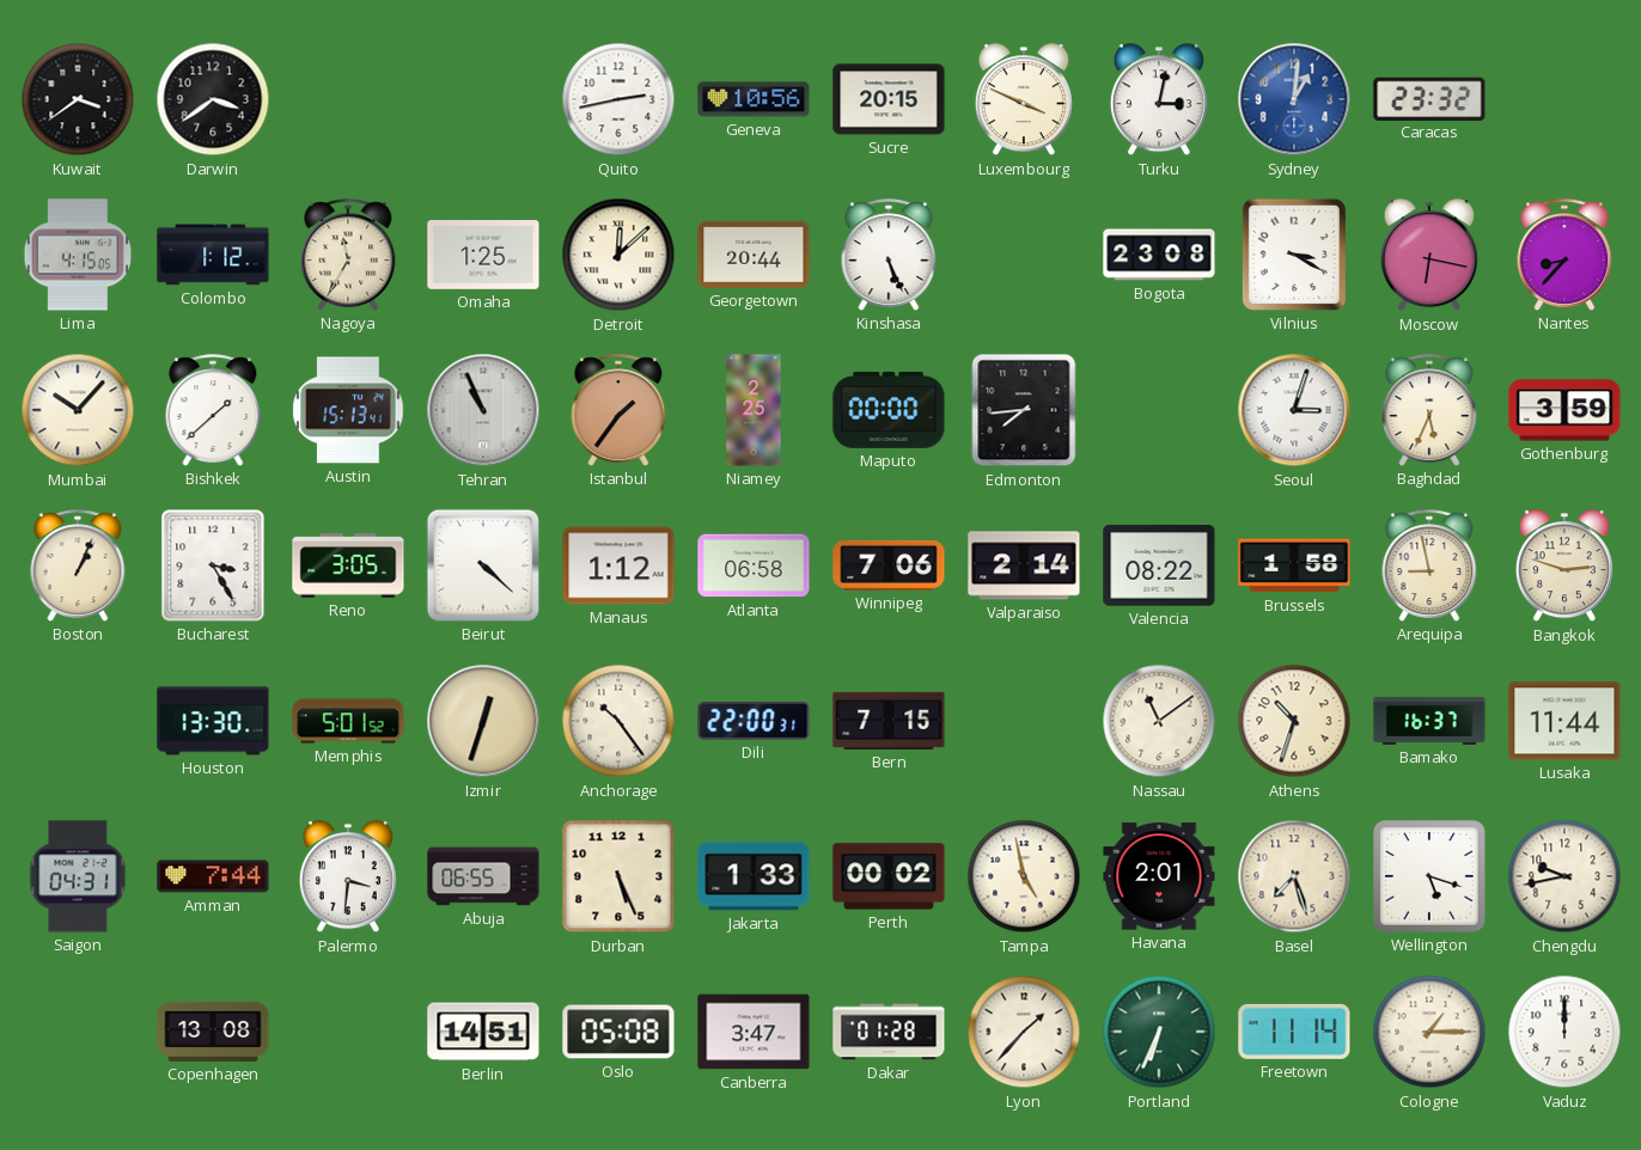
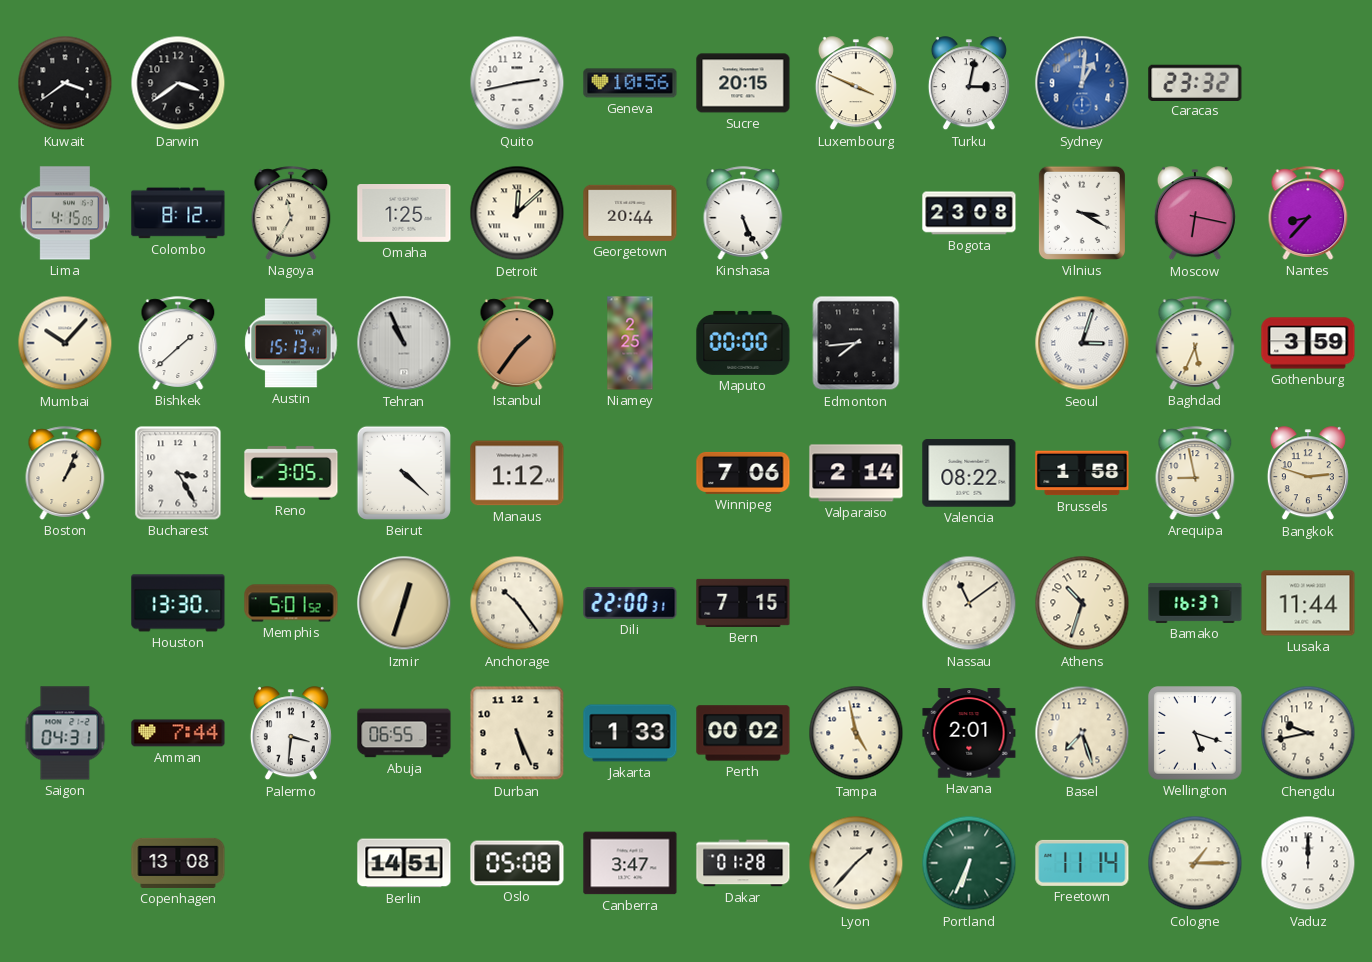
Colombo: 1:12 -> 8:12 (178, 213)
Atlanta: 06:58 -> none (754, 565)
